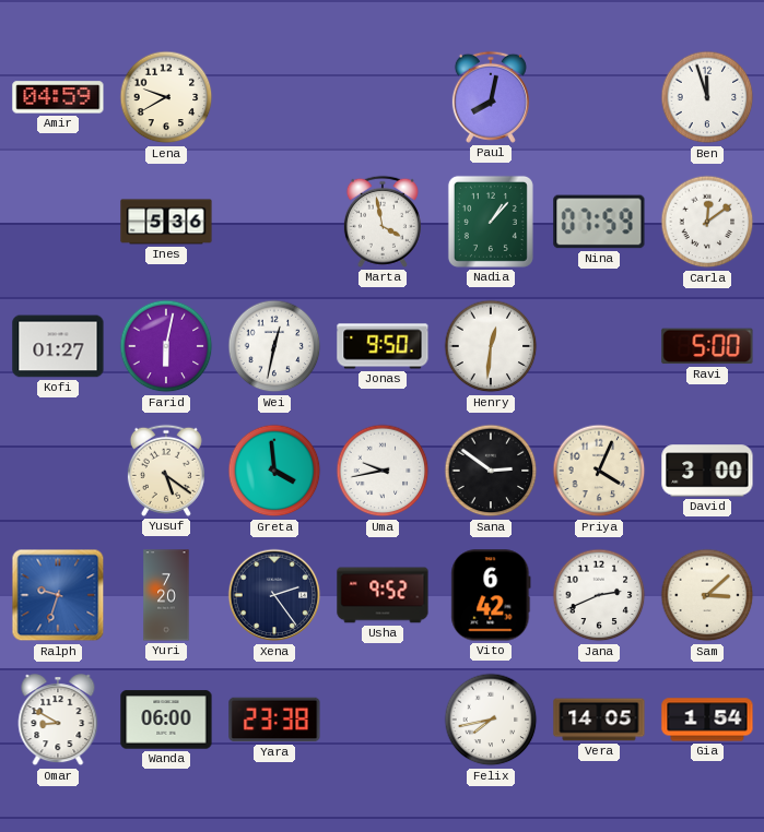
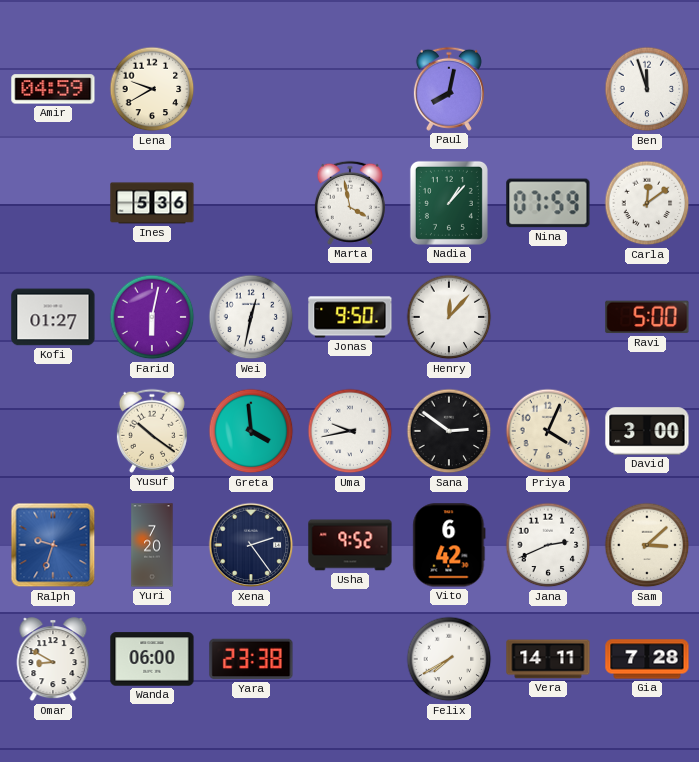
Henry: 12:31 -> 12:07 (449, 317)
Yusuf: 5:21 -> 10:21 (152, 431)
Felix: 7:43 -> 7:40 (449, 659)
Vera: 14:05 -> 14:11 (548, 659)
Gia: 1:54 -> 7:28 (647, 659)
